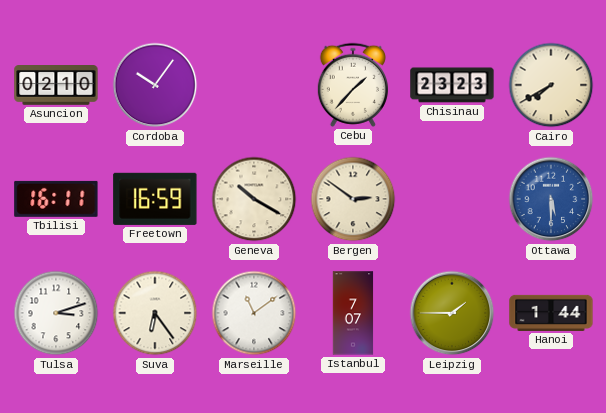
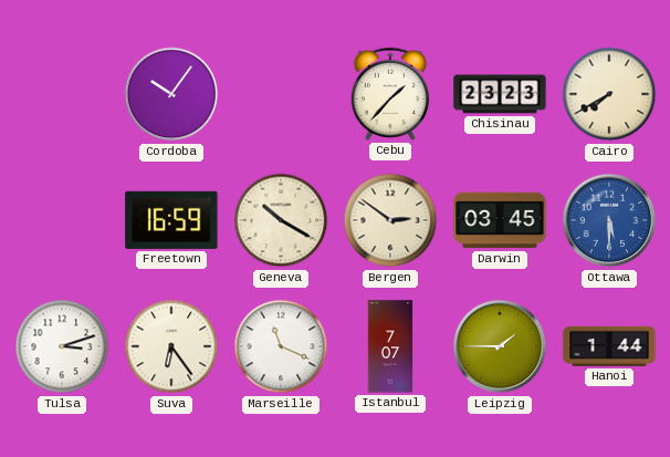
Asuncion: 02:10 -> none (56, 86)
Tbilisi: 16:11 -> none (56, 199)
Darwin: none -> 03:45 (500, 220)
Marseille: 11:09 -> 11:19 (281, 346)
